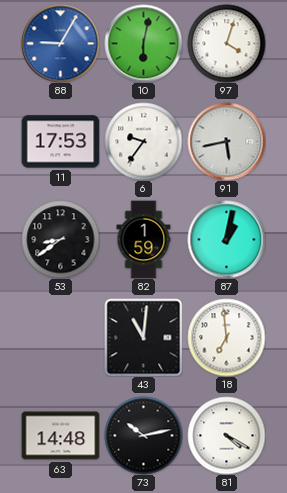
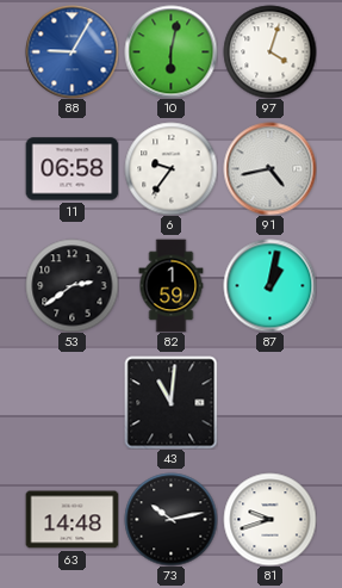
11: 17:53 -> 06:58 (71, 169)
91: 5:43 -> 4:43 (269, 168)
53: 8:39 -> 2:39 (71, 285)
18: 6:59 -> none (226, 337)
81: 4:20 -> 9:42 (269, 519)
